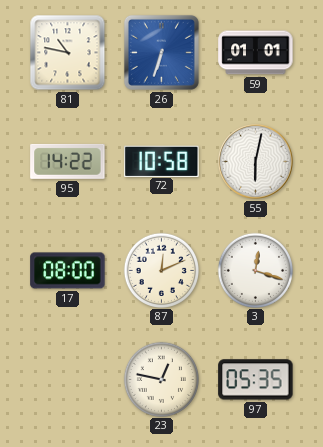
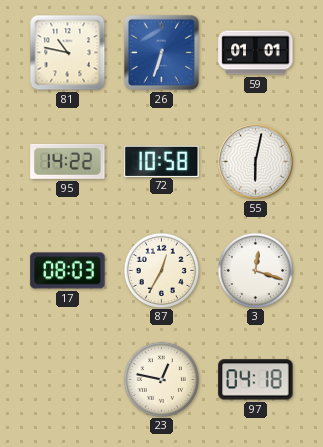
17: 08:00 -> 08:03 (68, 271)
87: 12:11 -> 12:35 (161, 270)
97: 05:35 -> 04:18 (256, 380)
